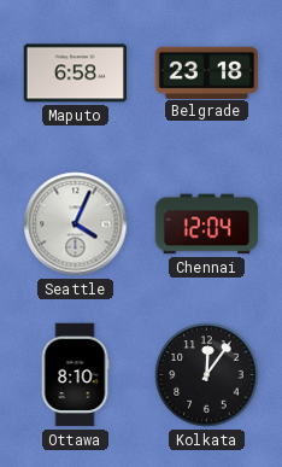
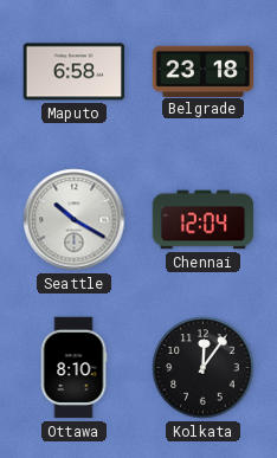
Seattle: 4:04 -> 10:20 (75, 220)
